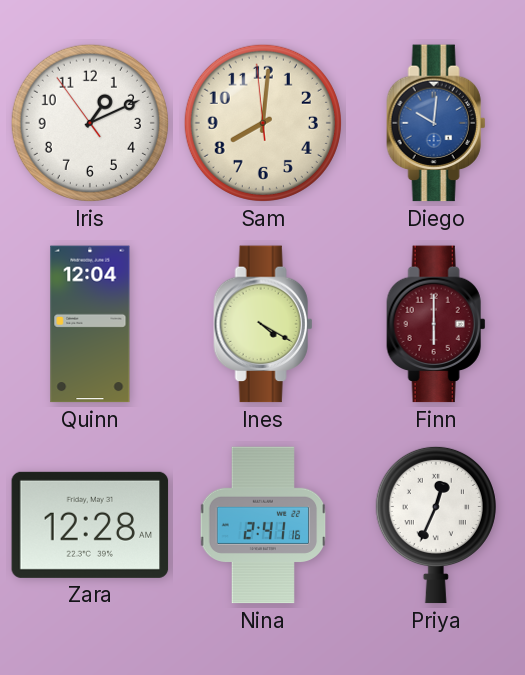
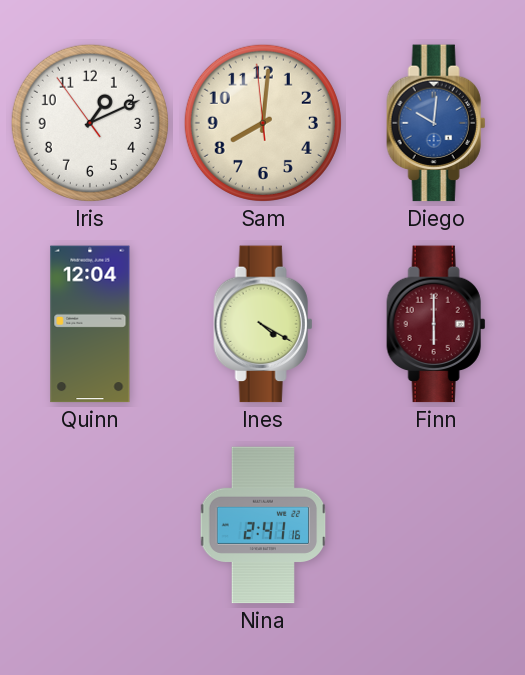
Zara: 12:28 -> none (90, 525)
Priya: 12:34 -> none (436, 525)
